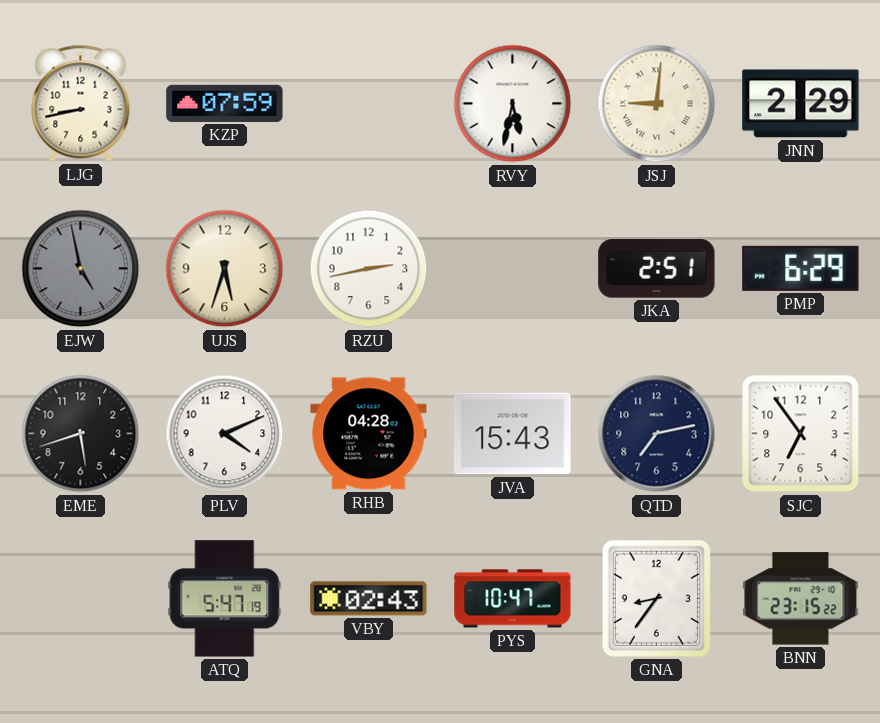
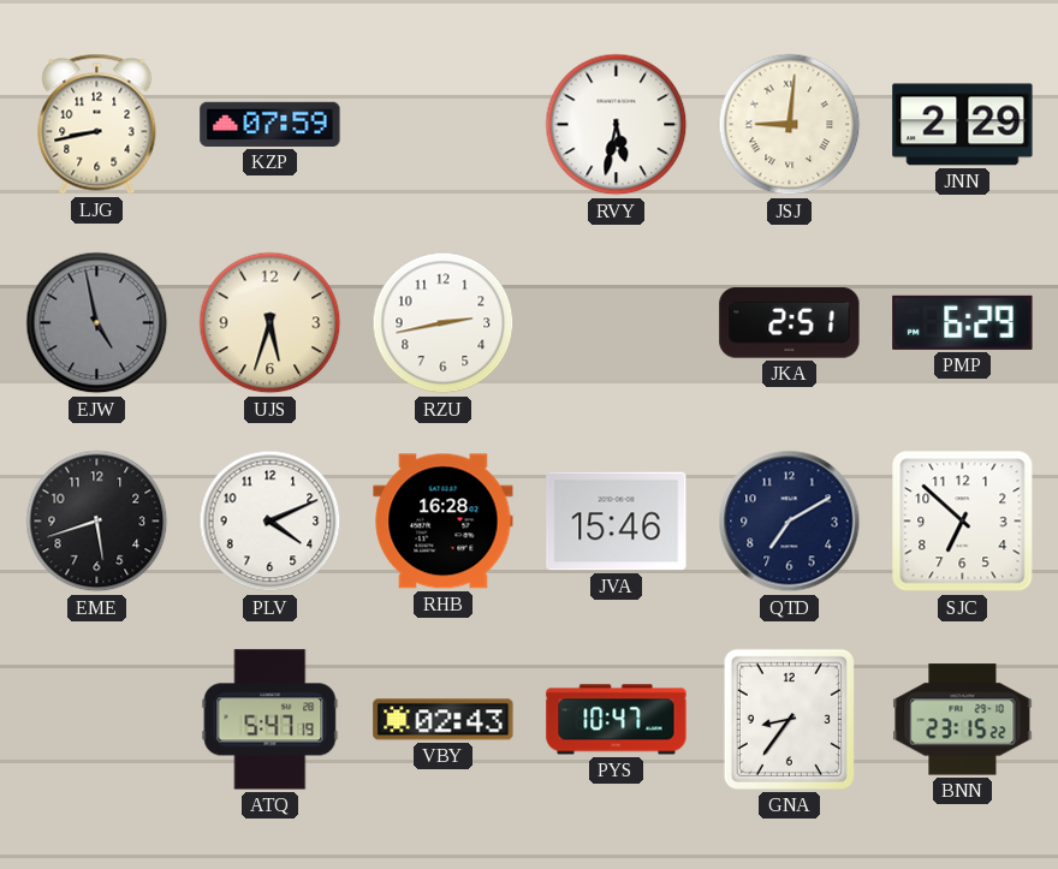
RHB: 04:28 -> 16:28 (444, 522)
JVA: 15:43 -> 15:46 (617, 522)
QTD: 7:13 -> 7:10 (790, 522)
SJC: 6:54 -> 6:52 (963, 522)
